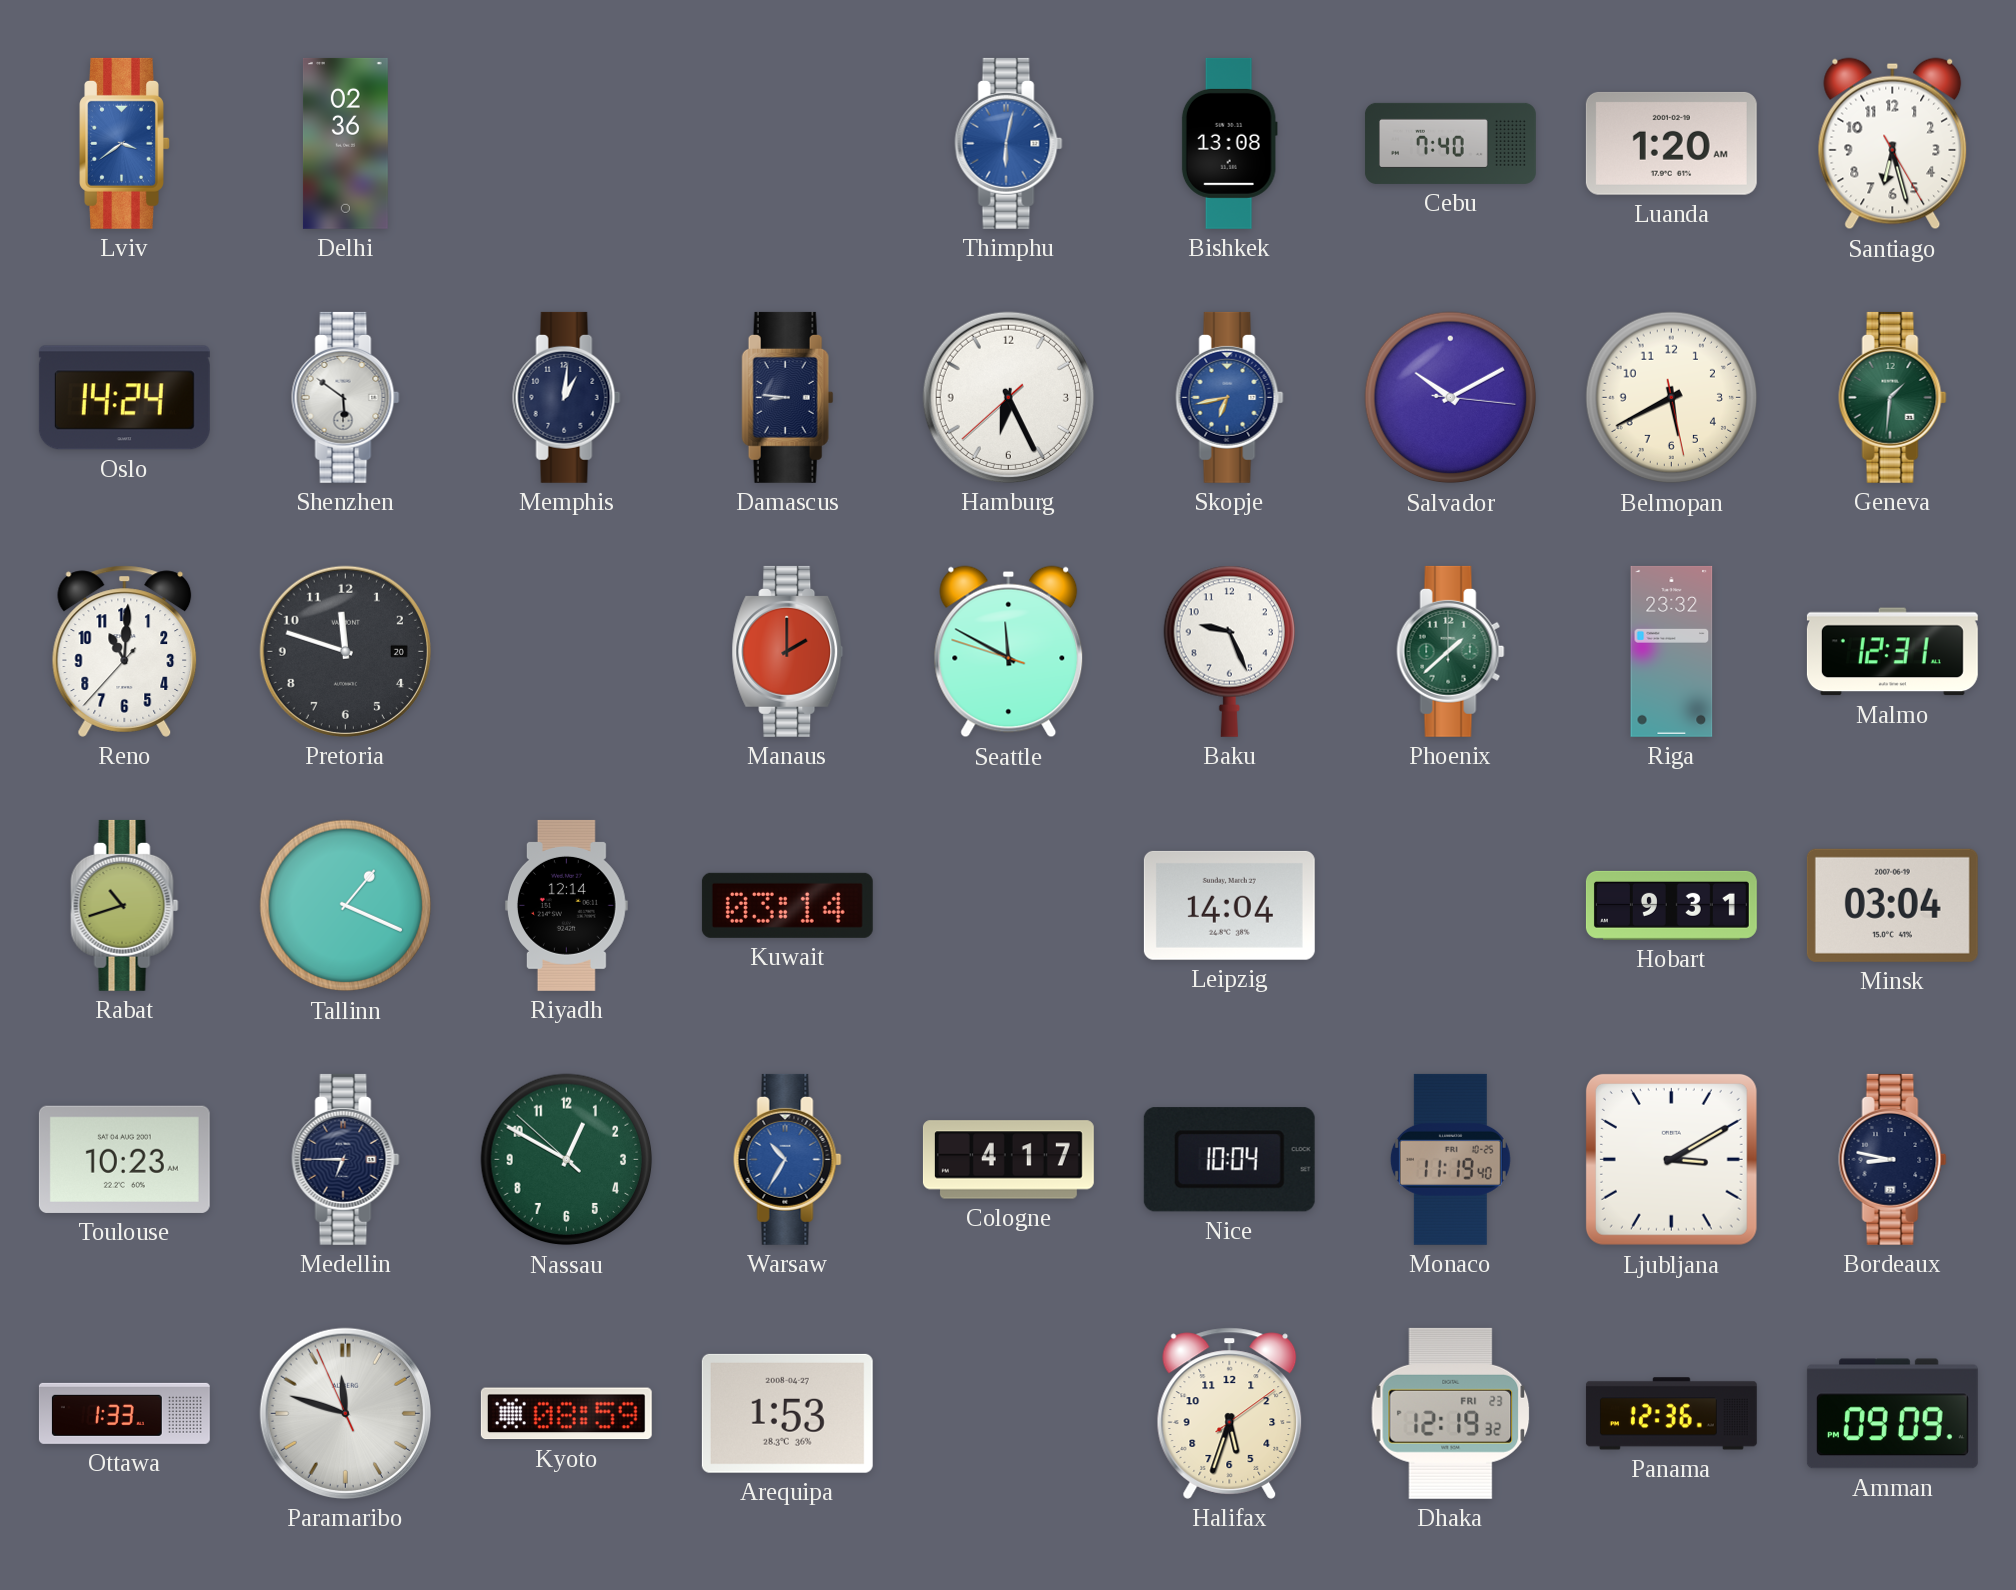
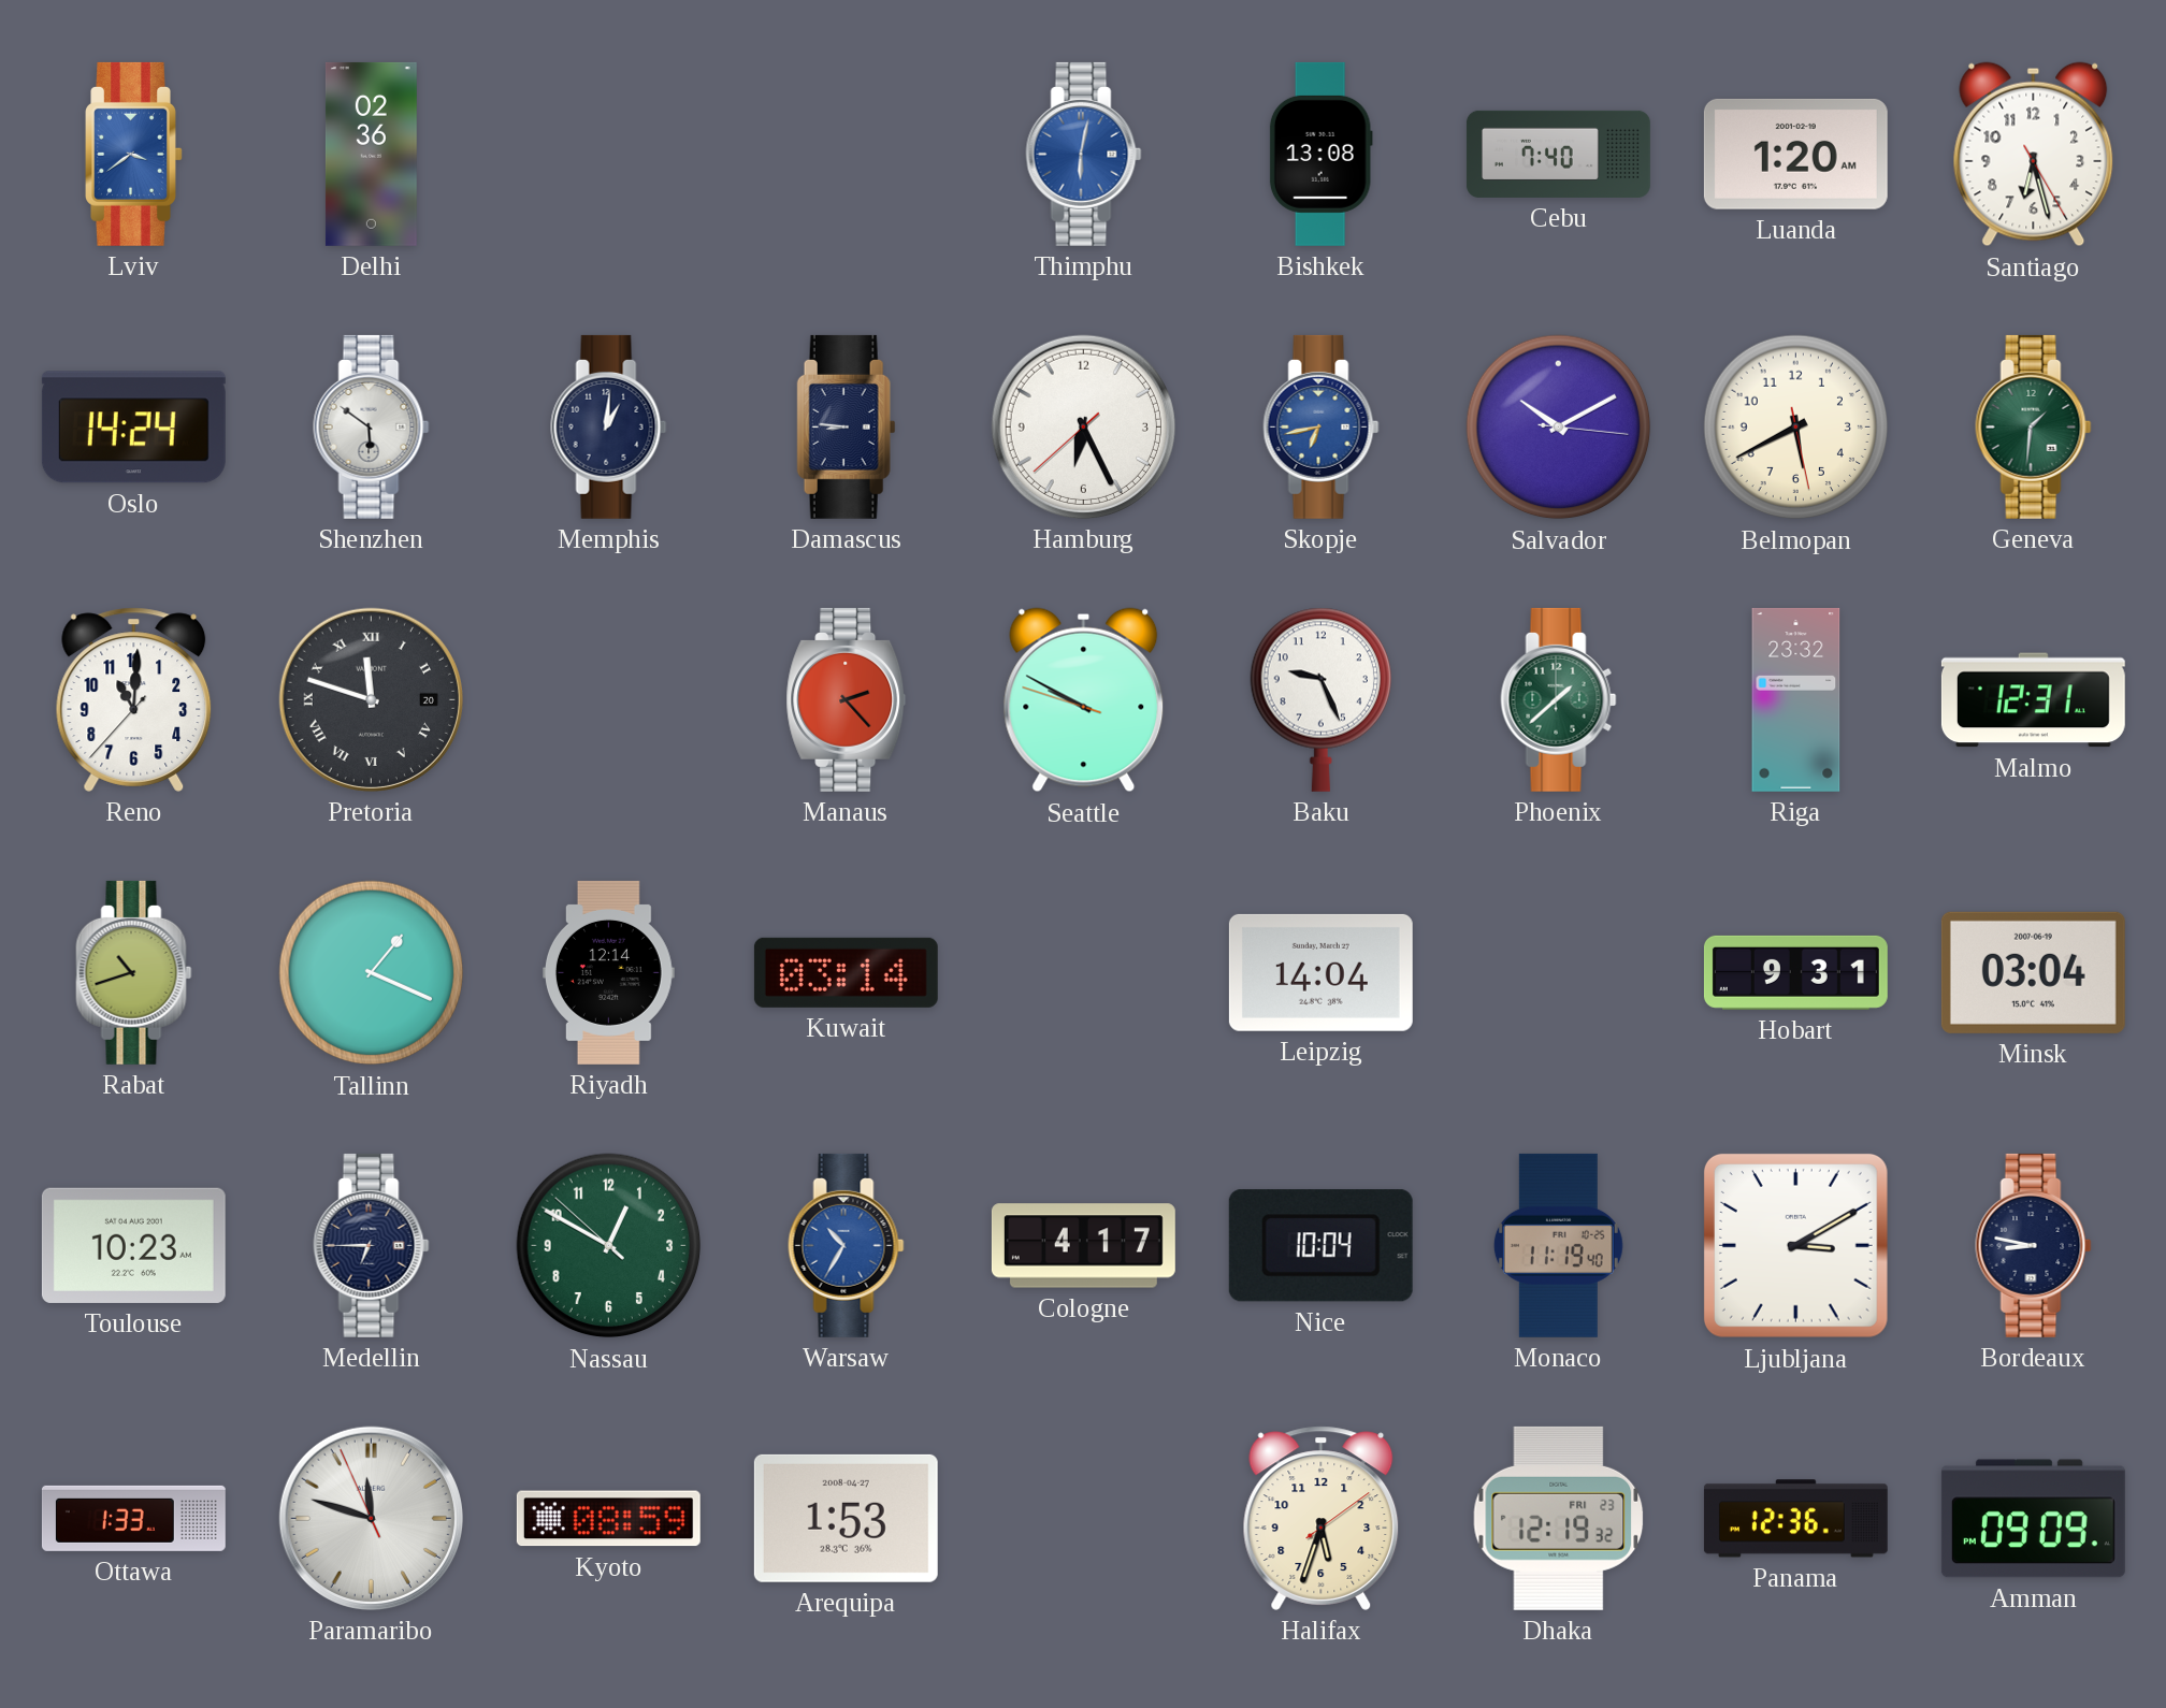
Pretoria numerals: Arabic -> Roman (371, 699)
Manaus: 2:00 -> 2:23 (847, 699)
Seattle: 11:49 -> 9:49 (1084, 700)
